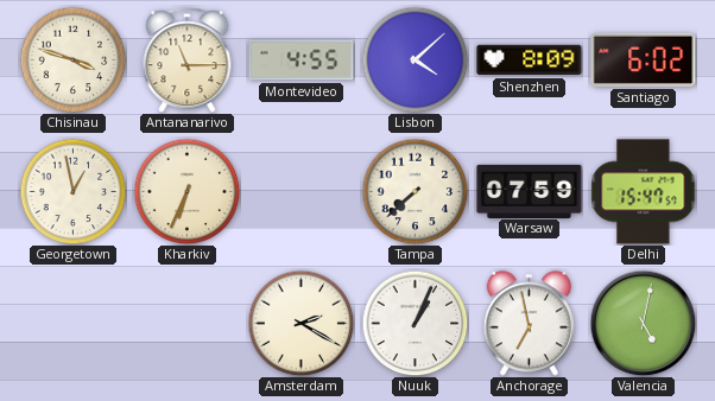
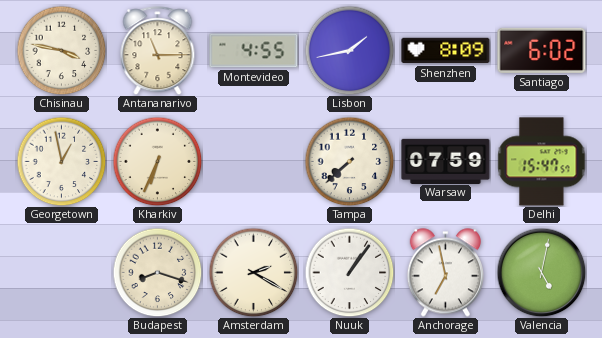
Chisinau: 3:48 -> 3:47 (61, 50)
Lisbon: 4:08 -> 1:43 (349, 50)
Budapest: none -> 8:18 (157, 272)
Nuuk: 1:04 -> 1:06 (349, 272)
